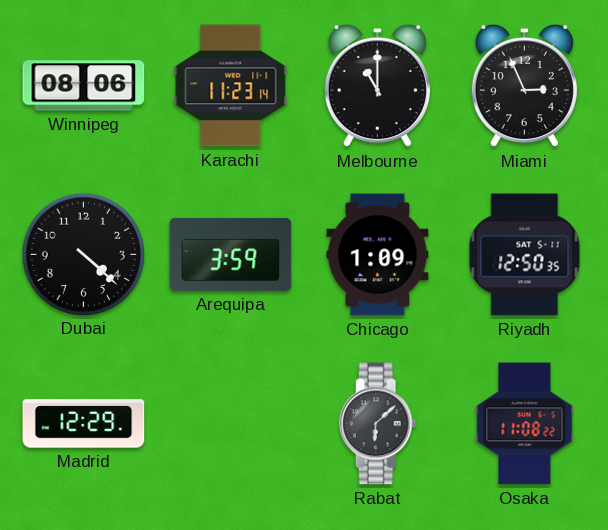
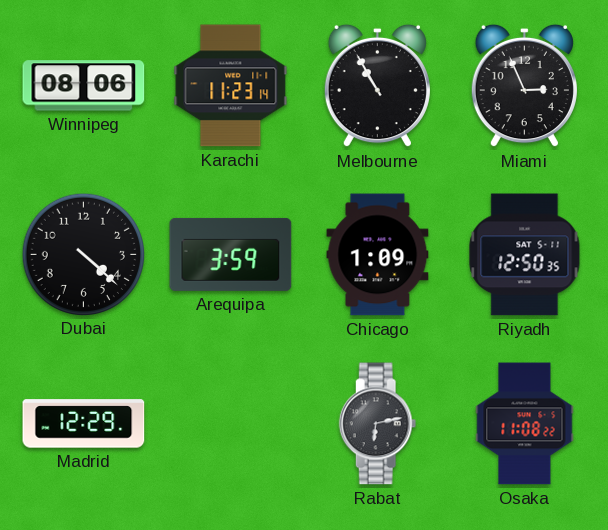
Melbourne: 11:00 -> 10:55 (377, 86)
Rabat: 6:08 -> 6:13 (378, 424)
